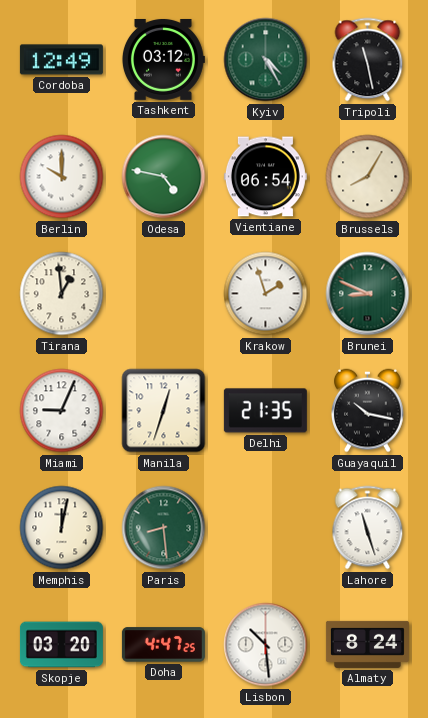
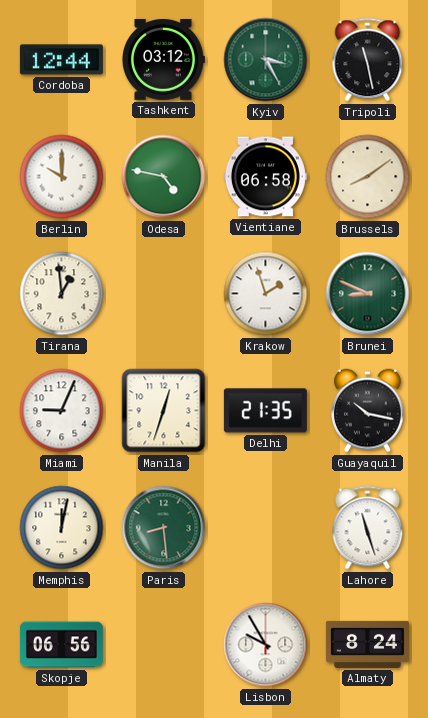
Cordoba: 12:49 -> 12:44 (61, 60)
Kyiv: 4:25 -> 3:25 (266, 60)
Vientiane: 06:54 -> 06:58 (265, 177)
Brussels: 8:05 -> 8:09 (368, 177)
Skopje: 03:20 -> 06:56 (61, 645)
Doha: 4:47 -> none (163, 645)
Lisbon: 10:29 -> 9:55 (266, 645)
